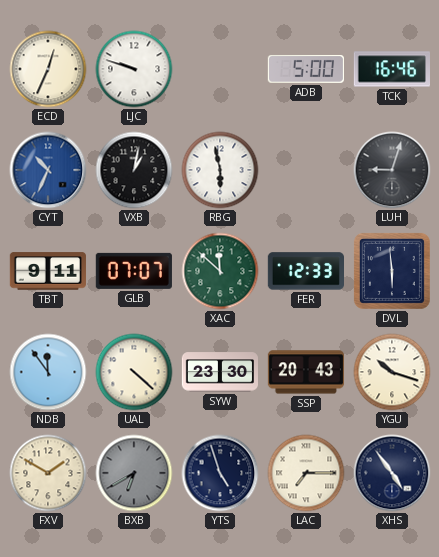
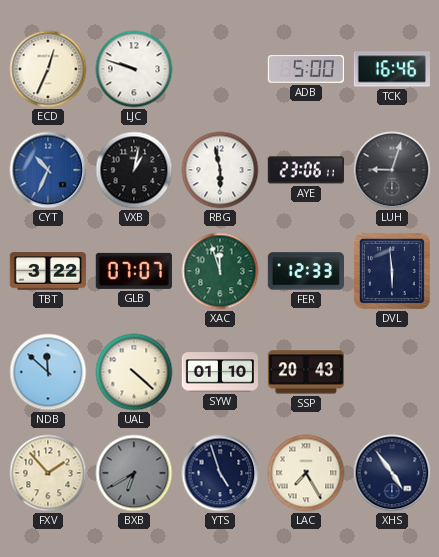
AYE: none -> 23:06 (306, 170)
TBT: 9:11 -> 3:22 (47, 271)
XAC: 11:52 -> 11:57 (220, 271)
NDB: 11:54 -> 11:52 (48, 372)
SYW: 23:30 -> 01:10 (219, 372)
YGU: 10:18 -> none (392, 372)
FXV: 1:50 -> 1:53 (48, 473)
LAC: 7:15 -> 7:25 (306, 473)
